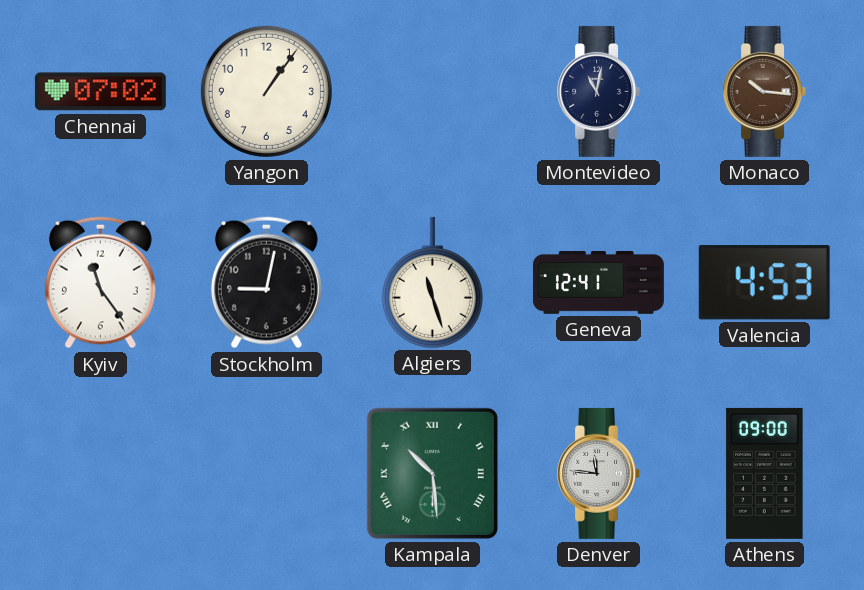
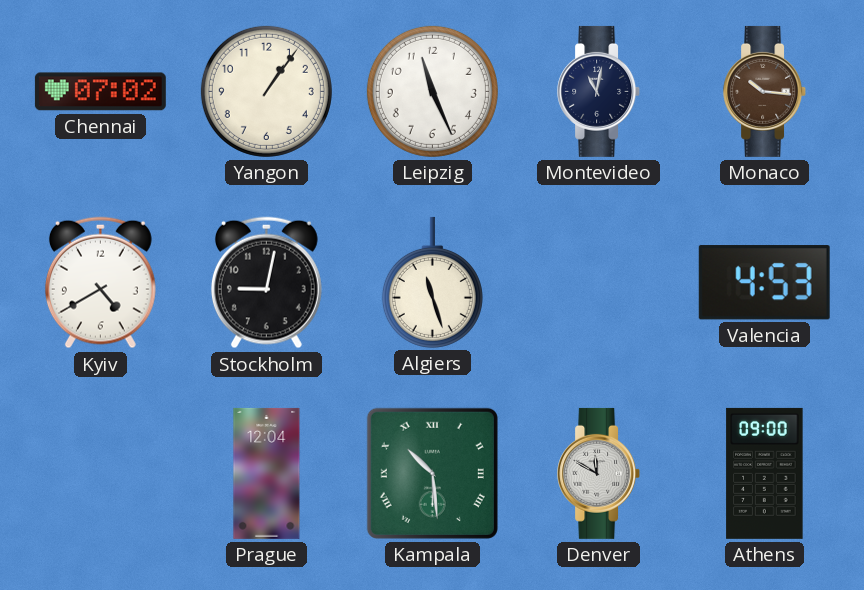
Leipzig: none -> 11:26 (432, 91)
Kyiv: 11:24 -> 4:40 (100, 283)
Geneva: 12:41 -> none (598, 283)
Prague: none -> 12:04 (267, 473)
Denver: 11:46 -> 11:50 (599, 473)
